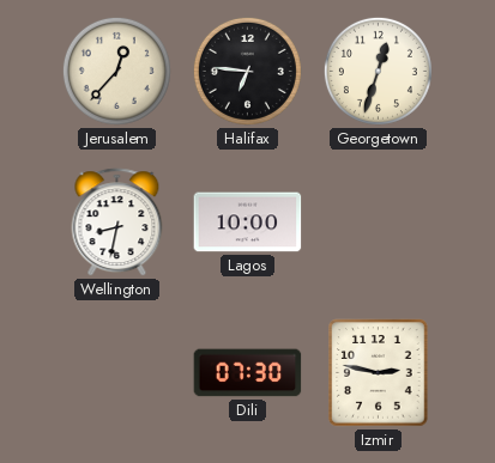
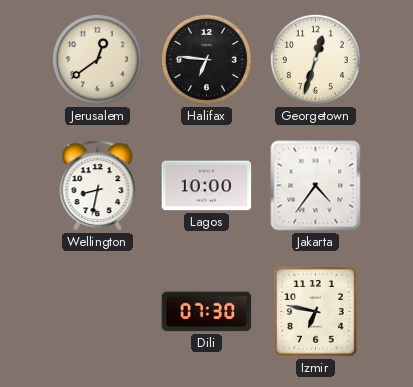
Jerusalem: 12:37 -> 12:39 (97, 59)
Jakarta: none -> 4:36 (316, 186)
Izmir: 2:47 -> 6:47 (316, 312)
